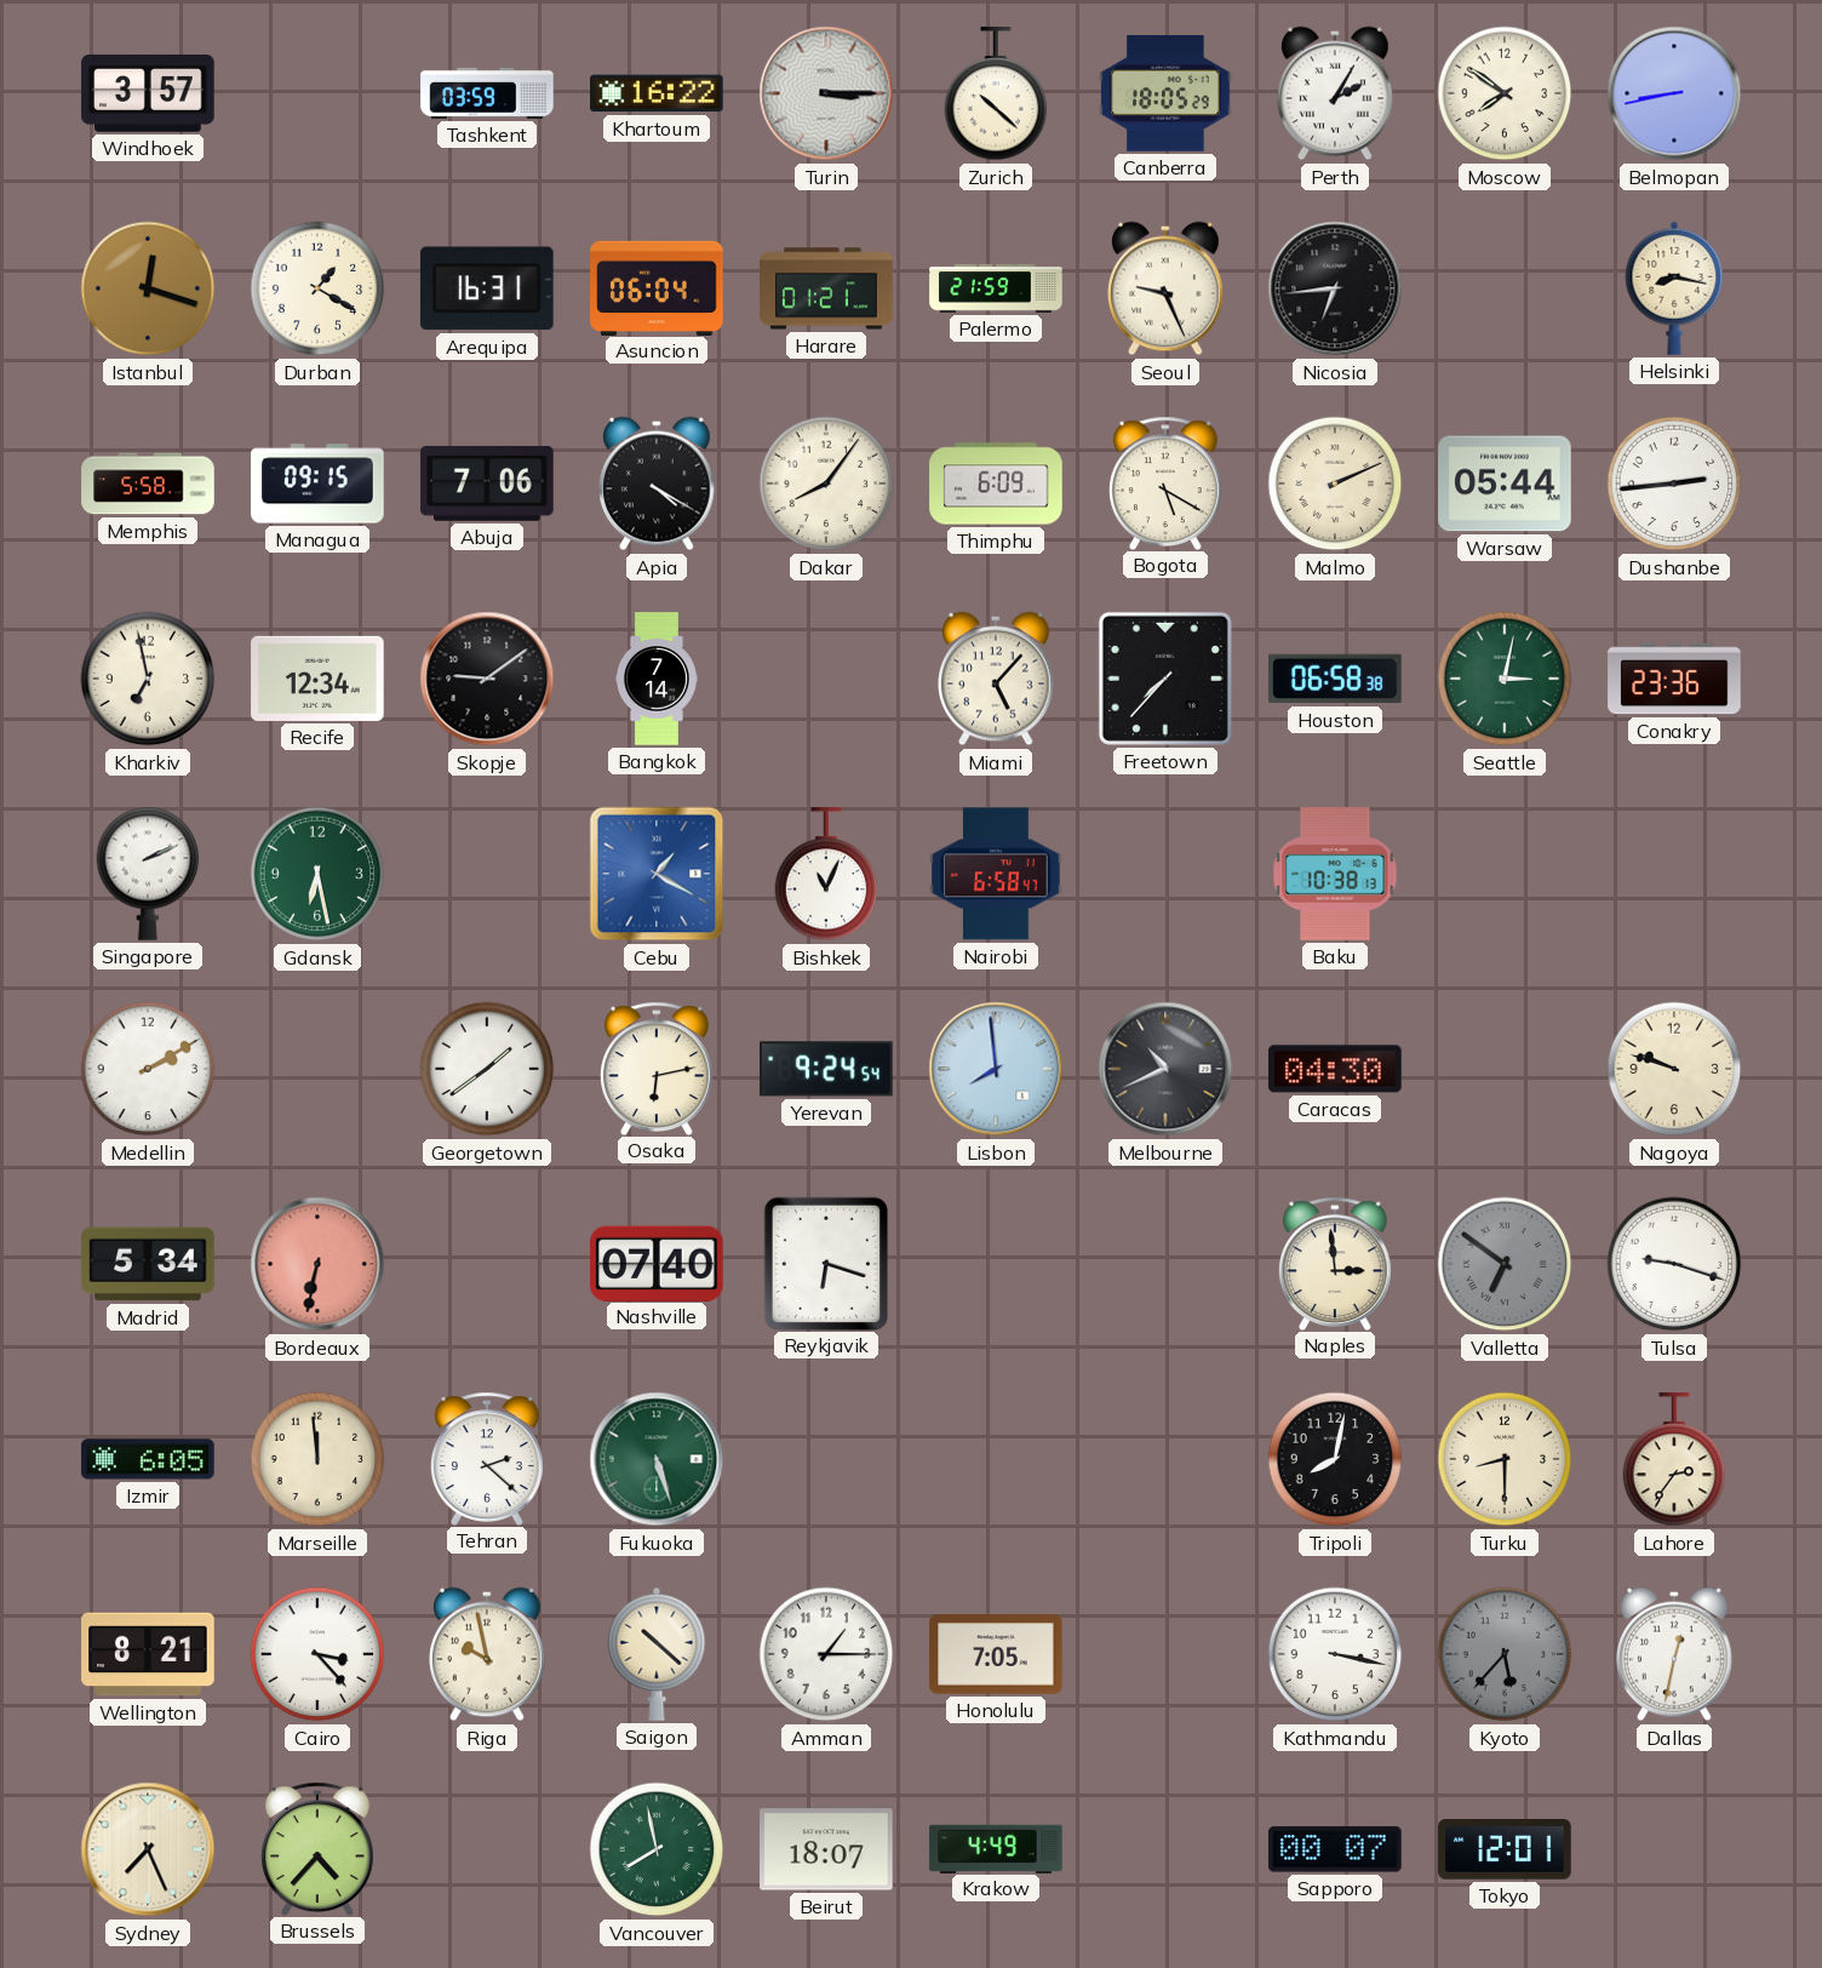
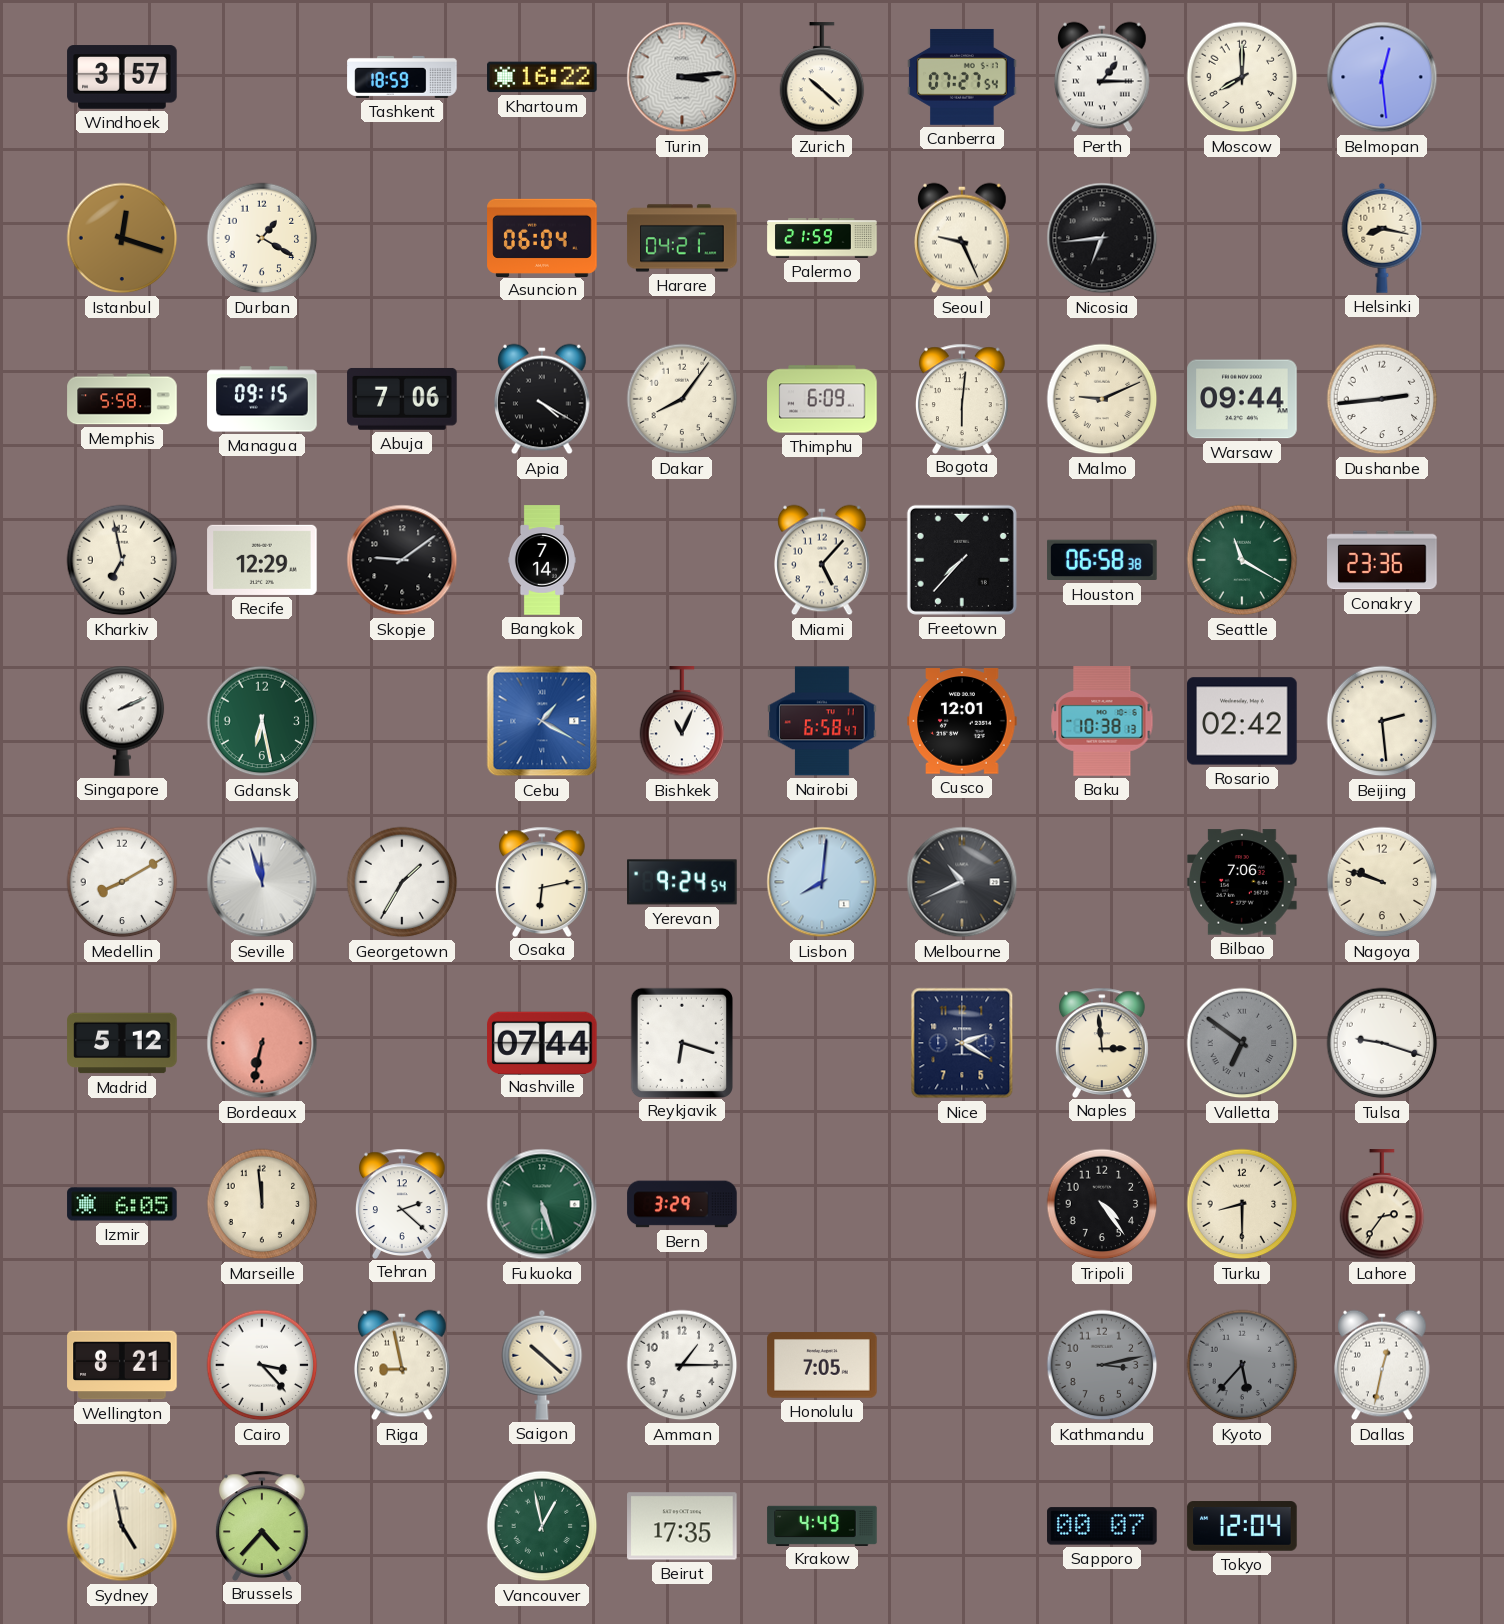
Tashkent: 03:59 -> 18:59 (402, 77)
Turin: 3:15 -> 3:14 (682, 77)
Canberra: 18:05 -> 07:27 (962, 77)
Perth: 2:05 -> 1:15 (1103, 77)
Moscow: 7:51 -> 8:00 (1242, 77)
Belmopan: 8:43 -> 12:29 (1382, 77)
Arequipa: 16:31 -> none (487, 288)
Harare: 01:21 -> 04:21 (682, 238)
Bogota: 5:20 -> 6:01 (963, 398)
Malmo: 2:11 -> 9:11 (1102, 399)
Warsaw: 05:44 -> 09:44 (1242, 399)
Recife: 12:34 -> 12:29 (262, 560)
Seattle: 3:02 -> 11:20 (1242, 560)
Cusco: none -> 12:01 (962, 721)
Rosario: none -> 02:42 (1242, 721)
Beijing: none -> 2:29 (1382, 721)
Medellin: 2:10 -> 8:10 (122, 882)
Seville: none -> 11:57 (262, 882)
Georgetown: 1:39 -> 1:35 (402, 882)
Lisbon: 7:59 -> 8:01 (822, 882)
Caracas: 04:30 -> none (1335, 1069)
Bilbao: none -> 7:06 (1242, 882)
Madrid: 5:34 -> 5:12 (122, 1043)
Nashville: 07:40 -> 07:44 (542, 1042)
Nice: none -> 2:20 (962, 1043)
Bern: none -> 3:29 (682, 1204)
Tripoli: 8:02 -> 4:24 (1102, 1204)
Riga: 9:58 -> 8:58 (403, 1365)
Kathmandu: 3:17 -> 3:13 (1102, 1365)
Kathmandu dial: white -> grey (1102, 1365)
Sydney: 7:26 -> 4:58 (122, 1526)
Vancouver: 7:58 -> 12:58 (542, 1526)
Beirut: 18:07 -> 17:35 (682, 1526)
Tokyo: 12:01 -> 12:04 (1242, 1526)
